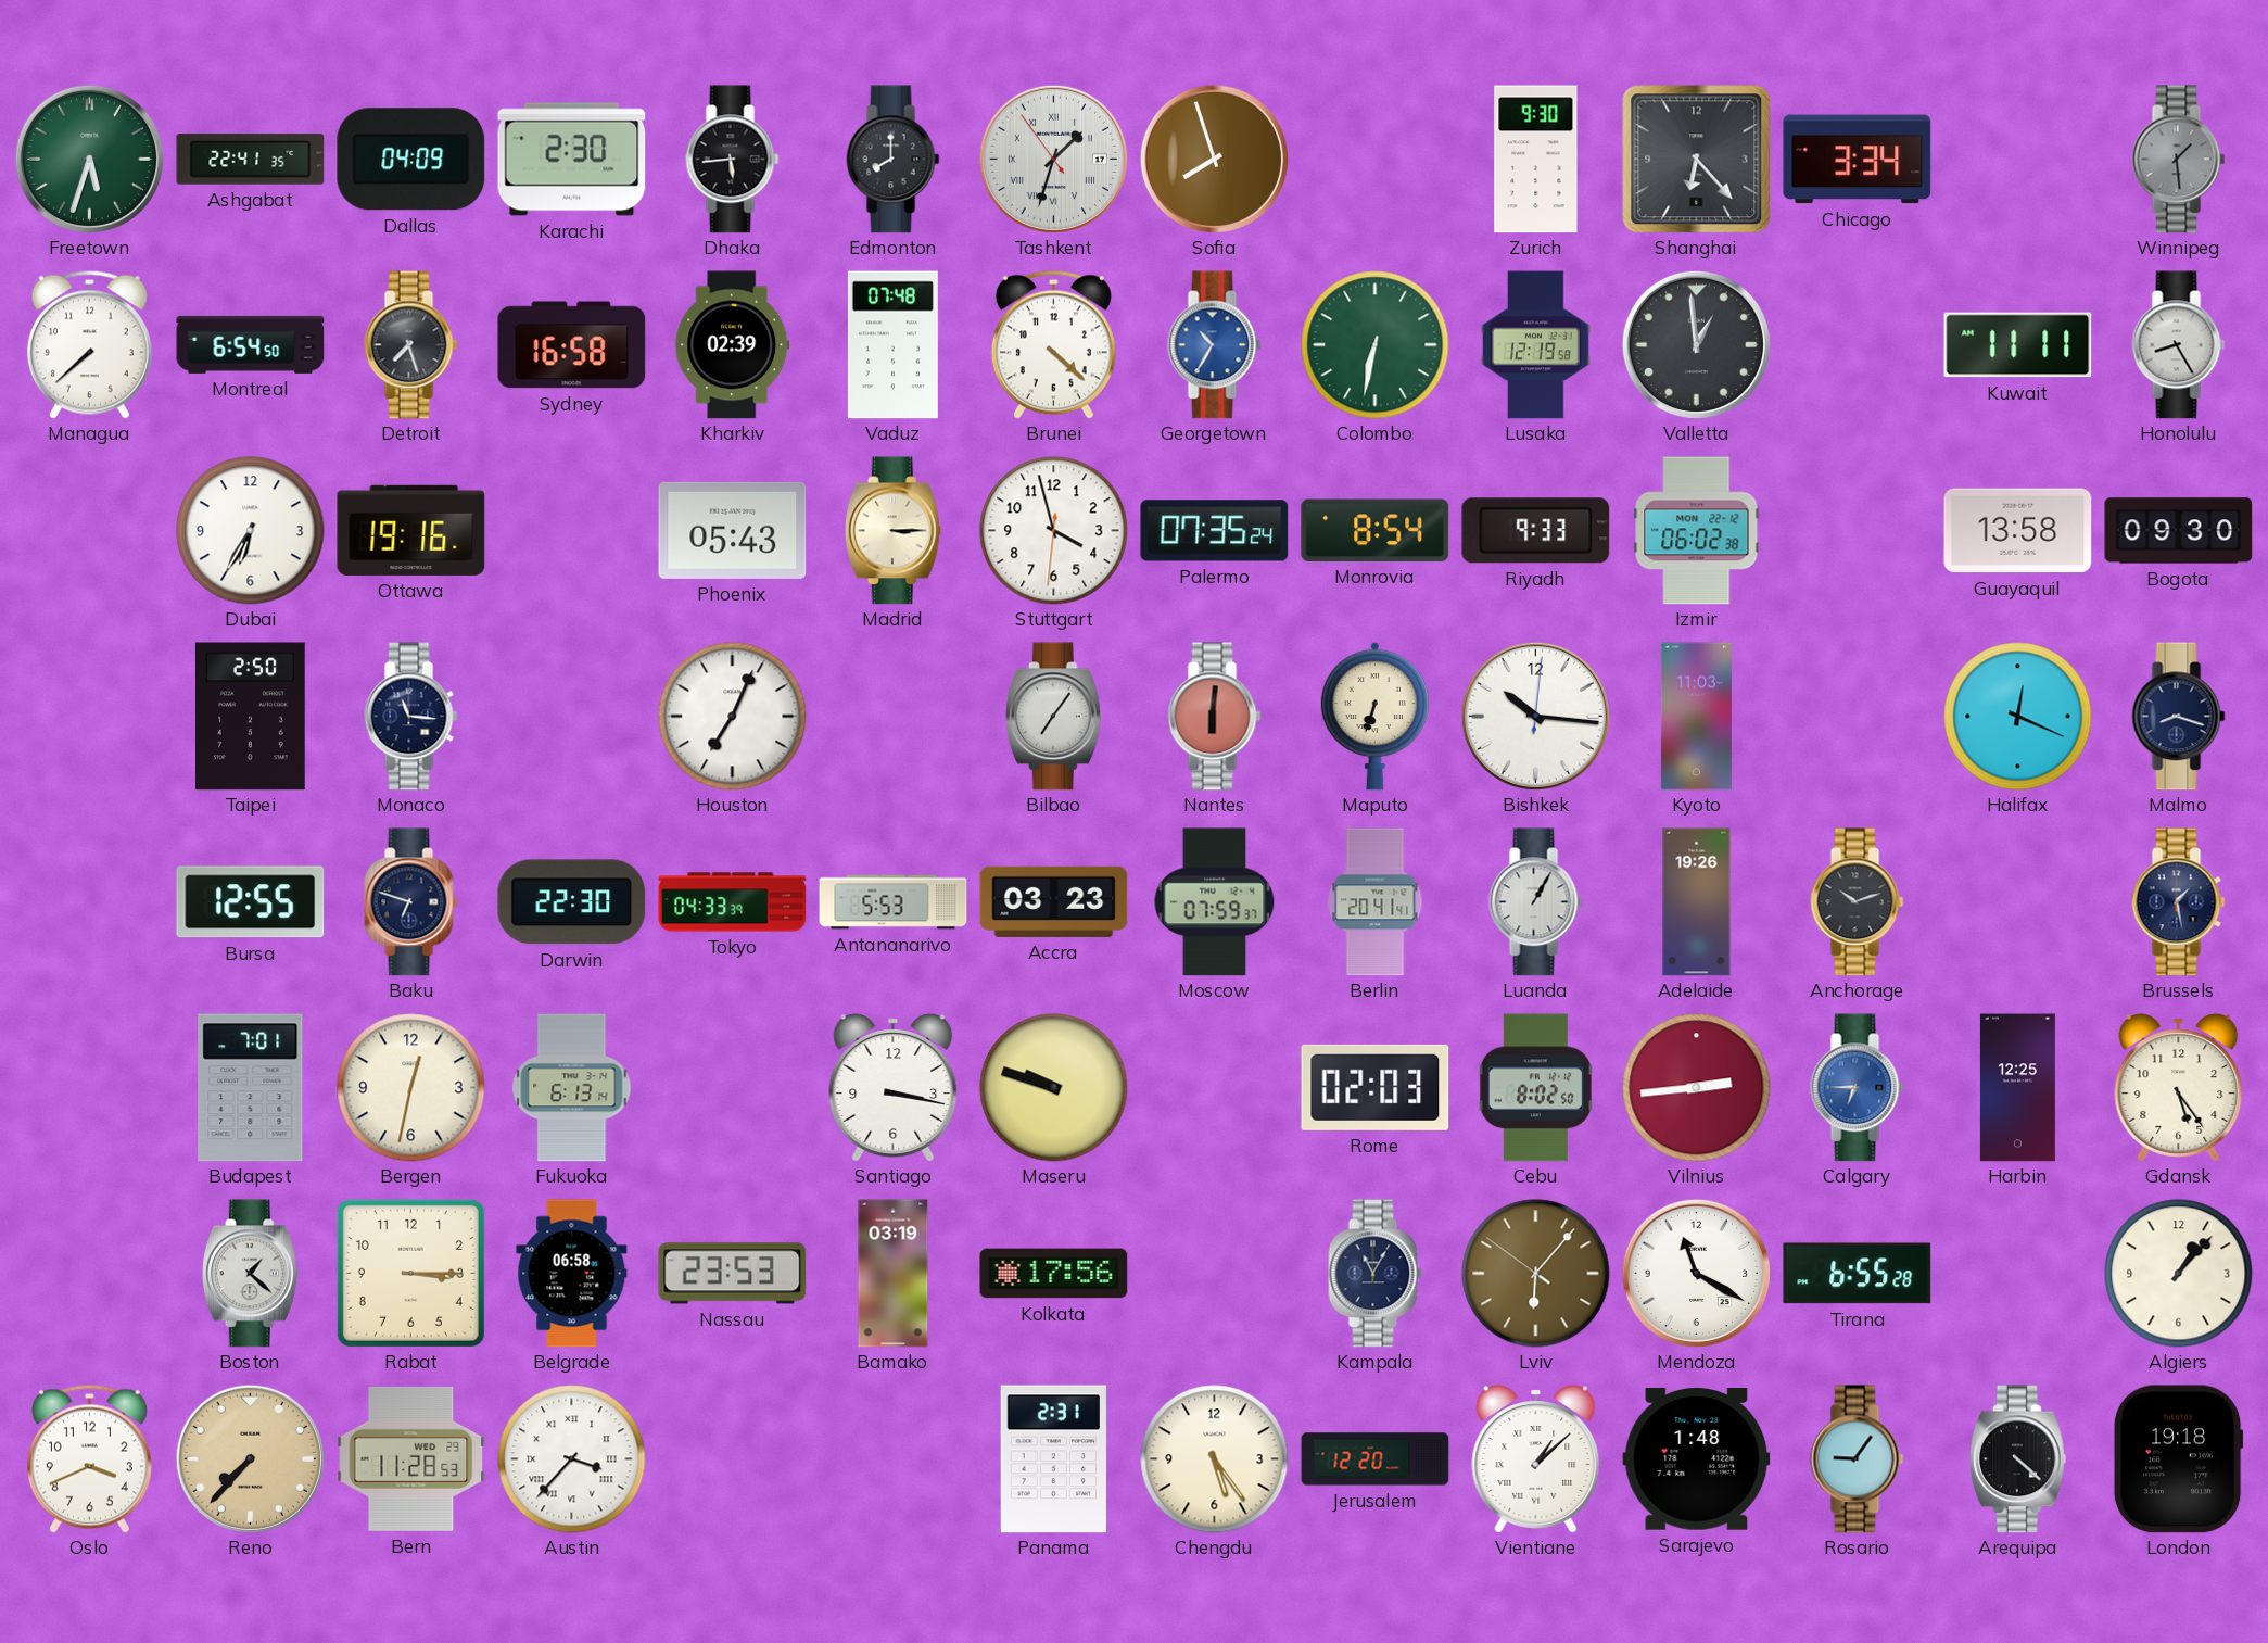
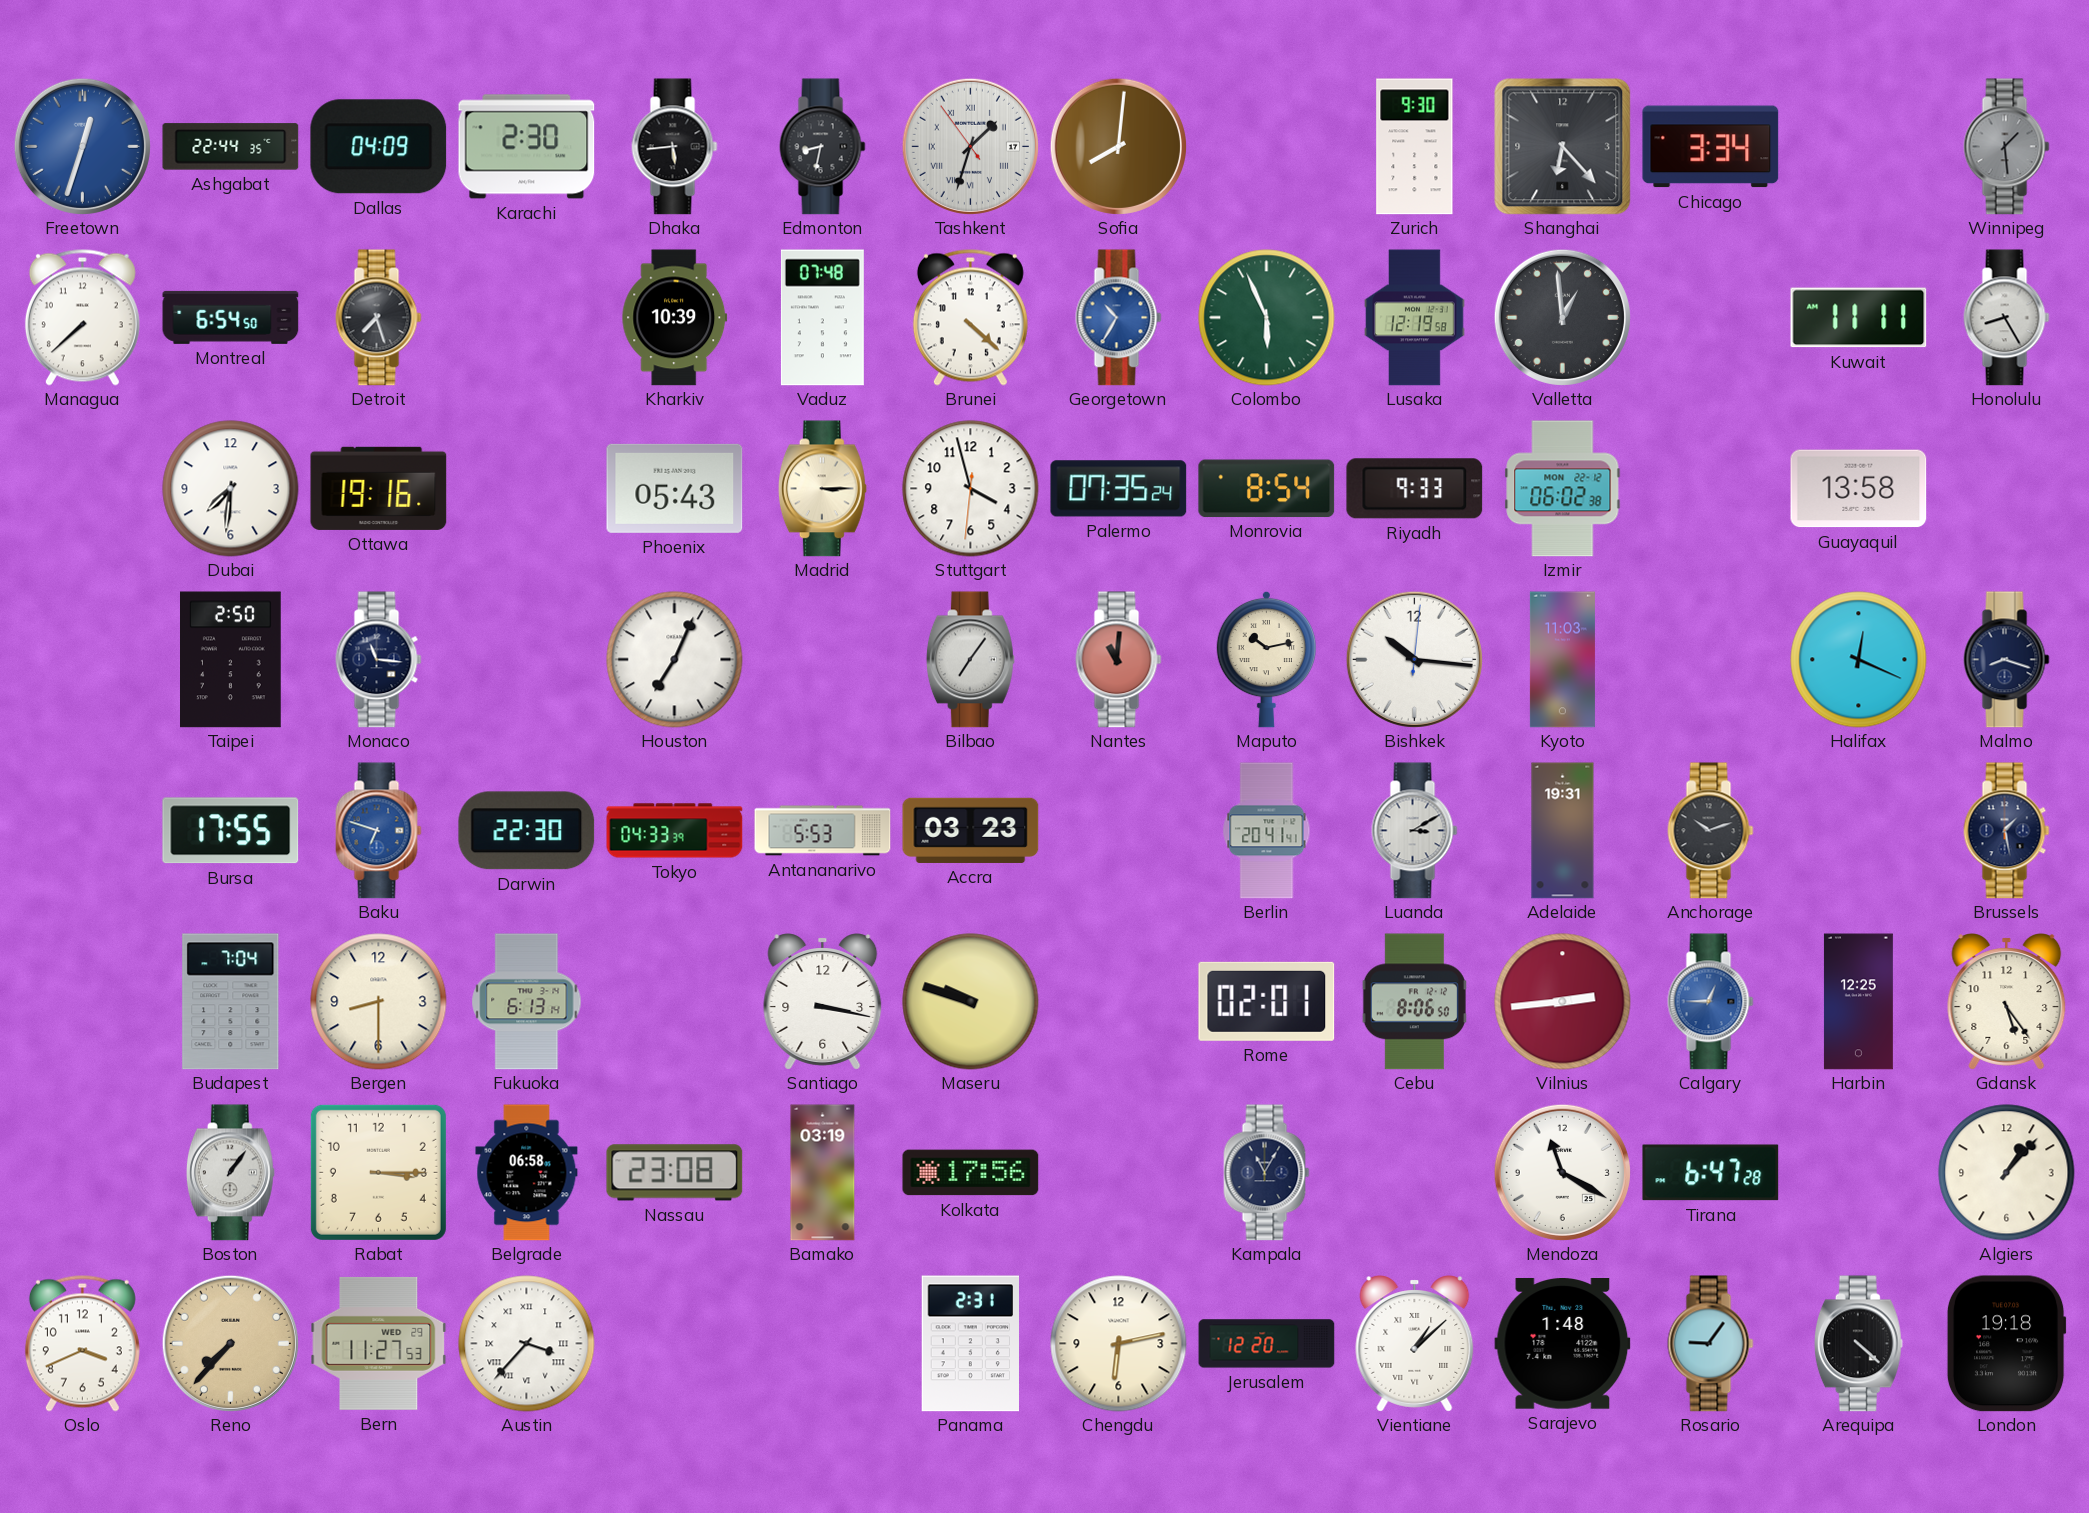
Freetown: 5:33 -> 12:33 (82, 146)
Freetown dial: green -> blue (82, 146)
Ashgabat: 22:41 -> 22:44 (231, 147)
Edmonton: 8:00 -> 8:32 (823, 147)
Sofia: 7:57 -> 8:01 (1118, 146)
Sydney: 16:58 -> none (572, 345)
Kharkiv: 02:39 -> 10:39 (675, 318)
Colombo: 6:32 -> 5:56 (1267, 318)
Dubai: 6:35 -> 7:31 (231, 489)
Bogota: 09:30 -> none (2179, 531)
Nantes: 6:01 -> 11:01 (1119, 660)
Maputo: 6:33 -> 10:13 (1266, 659)
Bursa: 12:55 -> 17:55 (231, 831)
Baku dial: navy -> blue (379, 831)
Moscow: 07:59 -> none (1215, 902)
Luanda: 1:05 -> 3:10 (1415, 831)
Adelaide: 19:26 -> 19:31 (1563, 831)
Budapest: 7:01 -> 7:04 (231, 1002)
Bergen: 12:32 -> 8:30 (379, 1002)
Rome: 02:03 -> 02:01 (1267, 1001)
Cebu: 8:02 -> 8:06 (1414, 1002)
Calgary: 6:45 -> 12:45 (1711, 1002)
Boston: 1:22 -> 1:06 (230, 1173)
Nassau: 23:53 -> 23:08 (675, 1173)
Lviv: 6:06 -> none (1536, 1274)
Tirana: 6:55 -> 6:47 (1711, 1173)
Bern: 11:28 -> 11:27 (379, 1343)
Chengdu: 5:24 -> 6:13 (1119, 1344)
